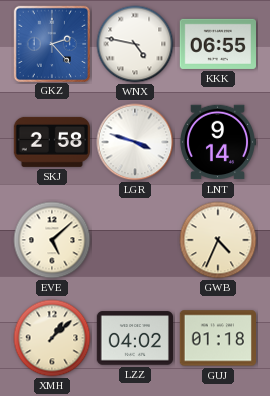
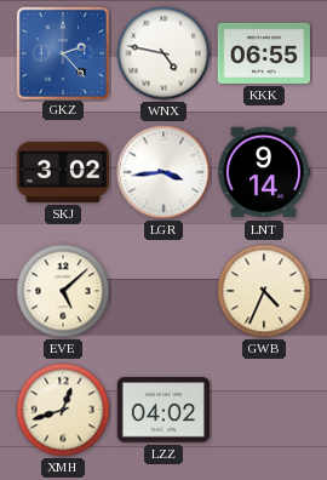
SKJ: 2:58 -> 3:02 (63, 172)
LGR: 3:48 -> 3:44 (163, 172)
XMH: 1:08 -> 12:42 (63, 410)
GUJ: 01:18 -> none (217, 338)
